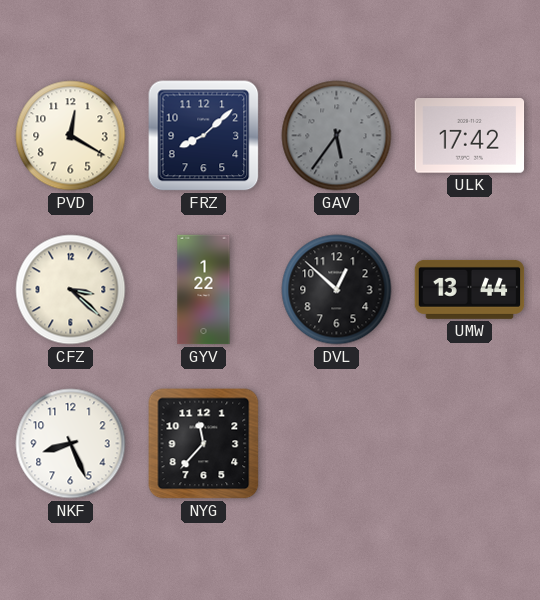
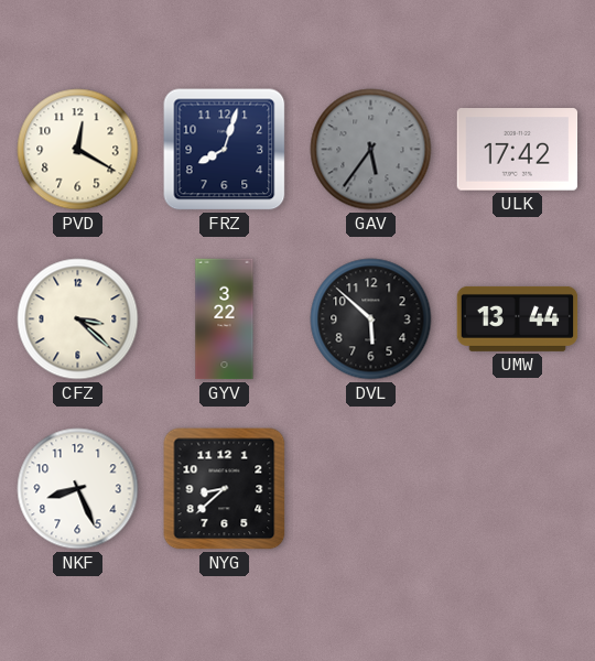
FRZ: 8:08 -> 8:03 (225, 150)
GYV: 1:22 -> 3:22 (225, 319)
DVL: 12:52 -> 5:52 (371, 319)
NYG: 11:37 -> 8:38 (225, 489)
